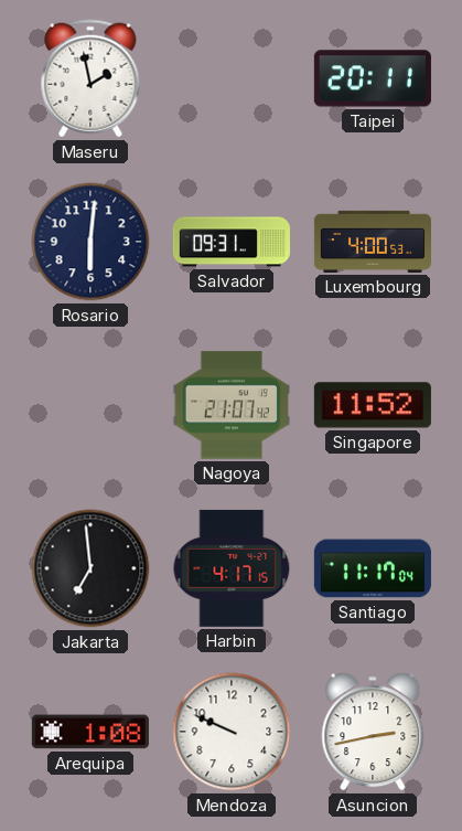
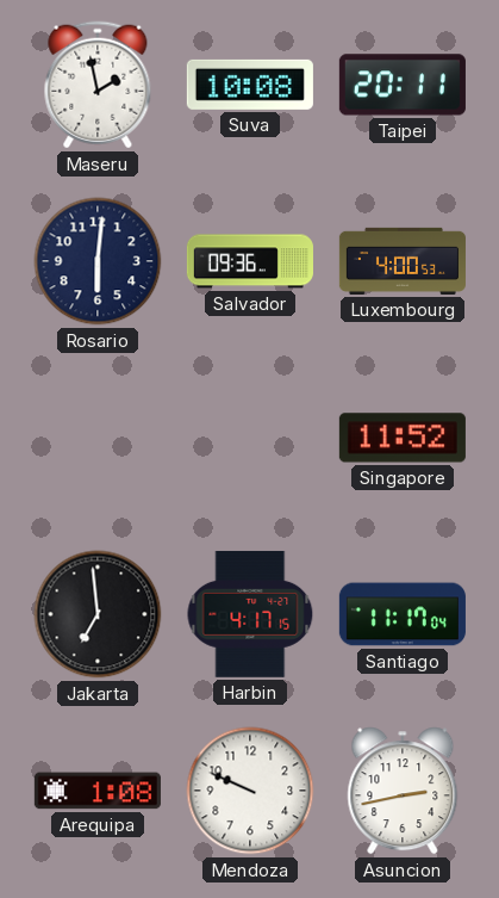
Suva: none -> 10:08 (250, 85)
Salvador: 09:31 -> 09:36 (250, 261)
Nagoya: 21:07 -> none (232, 405)
